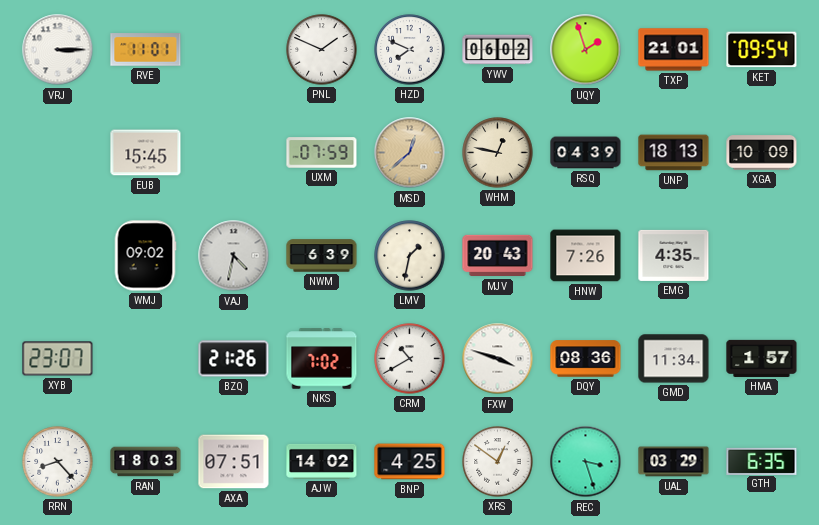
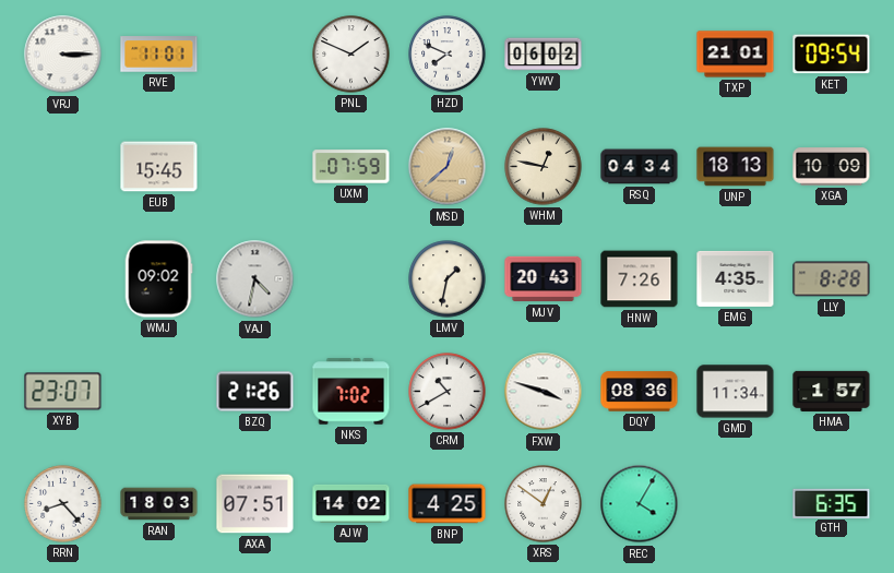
UQY: 1:57 -> none (586, 50)
RSQ: 04:39 -> 04:34 (640, 167)
NWM: 6:39 -> none (322, 256)
LLY: none -> 8:28 (832, 279)
REC: 3:27 -> 4:05 (640, 504)
UAL: 03:29 -> none (674, 462)
